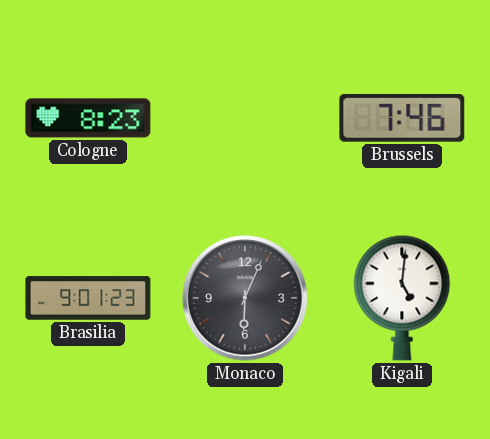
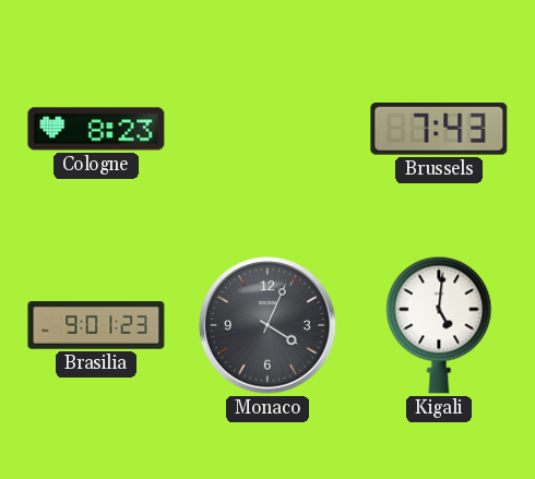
Brussels: 7:46 -> 7:43 (439, 130)
Monaco: 6:04 -> 4:04 (267, 325)
